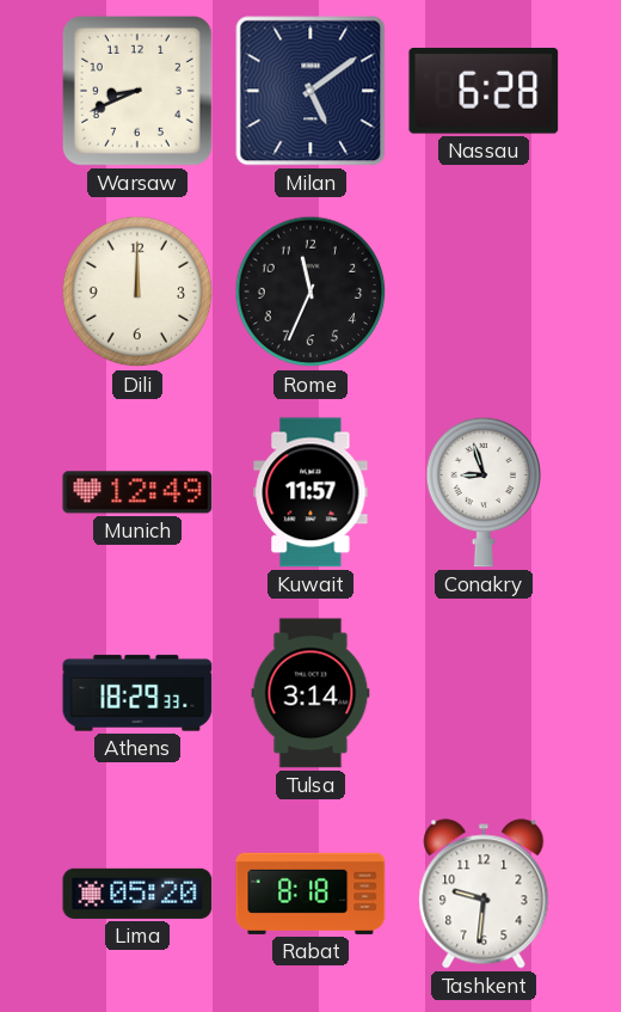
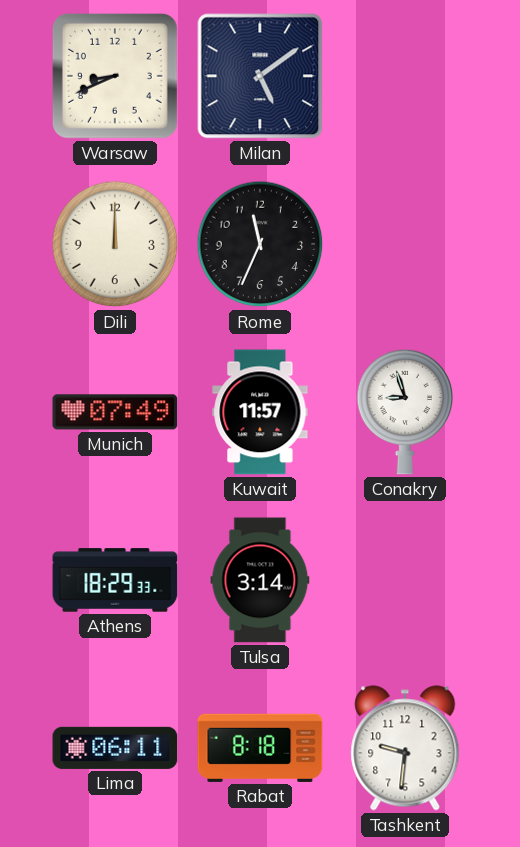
Nassau: 6:28 -> none (484, 92)
Munich: 12:49 -> 07:49 (115, 412)
Lima: 05:20 -> 06:11 (115, 748)
